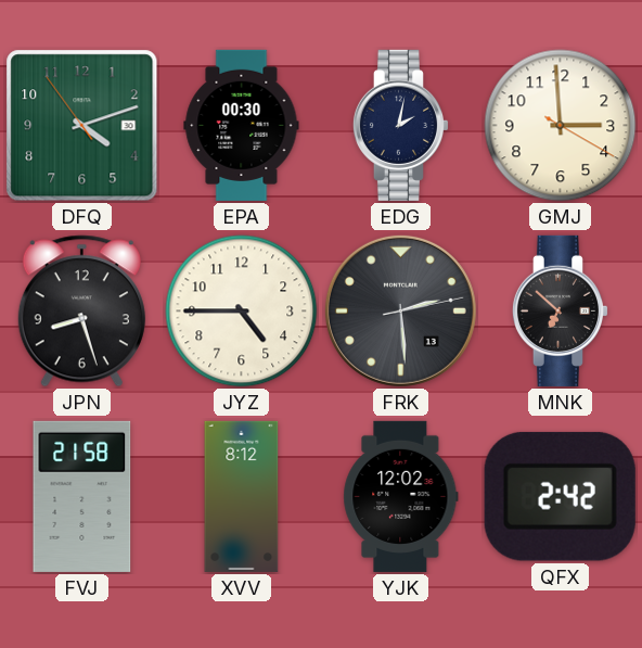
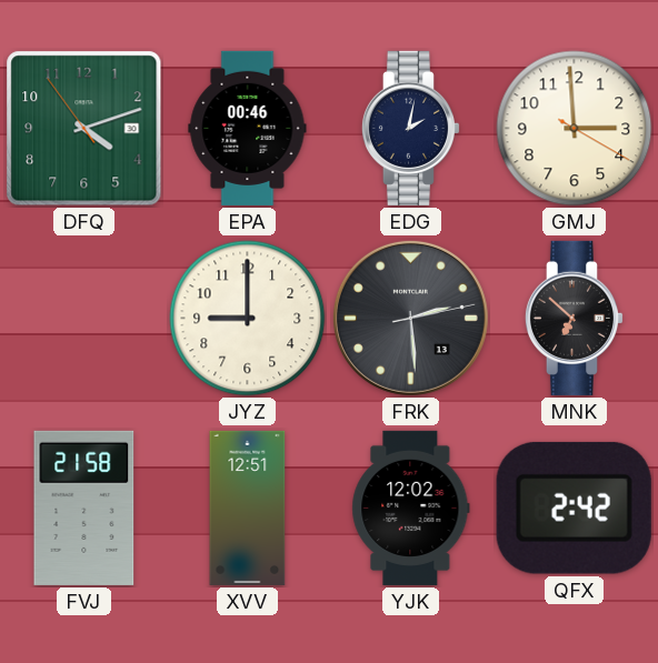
EPA: 00:30 -> 00:46 (248, 128)
JPN: 8:27 -> none (81, 312)
JYZ: 4:45 -> 9:00 (248, 319)
XVV: 8:12 -> 12:51 (248, 508)
